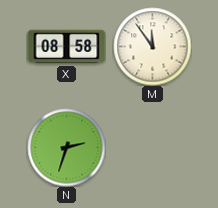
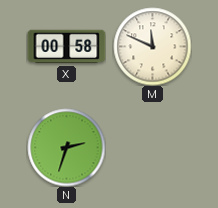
X: 08:58 -> 00:58 (66, 47)
M: 11:54 -> 11:49 (152, 46)
